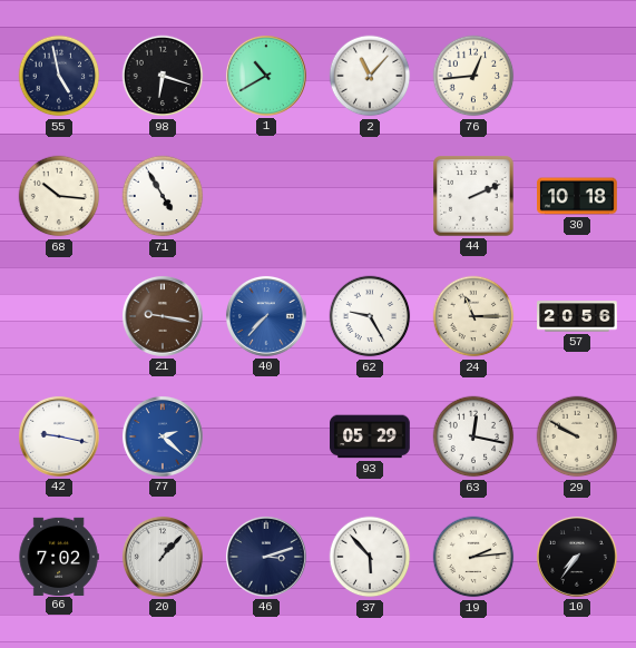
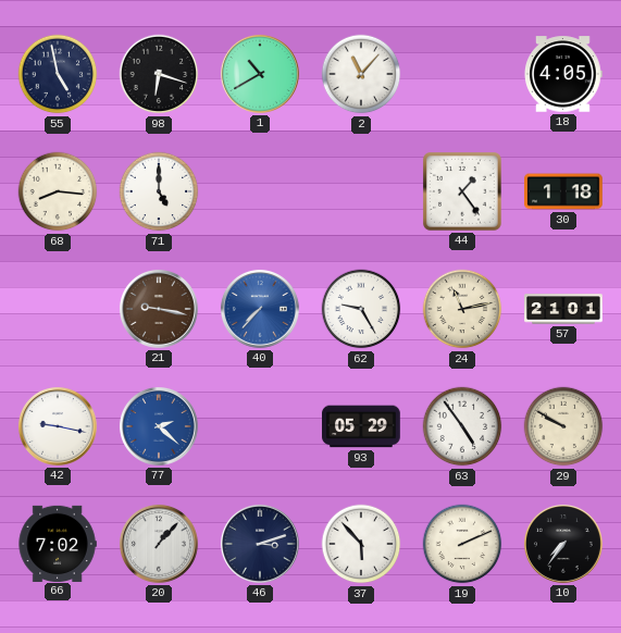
76: 12:44 -> none (473, 76)
18: none -> 4:05 (563, 74)
68: 10:16 -> 8:16 (58, 191)
71: 4:55 -> 5:00 (159, 191)
44: 2:11 -> 1:24 (463, 193)
30: 10:18 -> 1:18 (564, 191)
24: 11:15 -> 11:13 (462, 309)
57: 20:56 -> 21:01 (563, 309)
63: 12:17 -> 4:54 (462, 426)
19: 2:14 -> 2:11 (462, 544)
